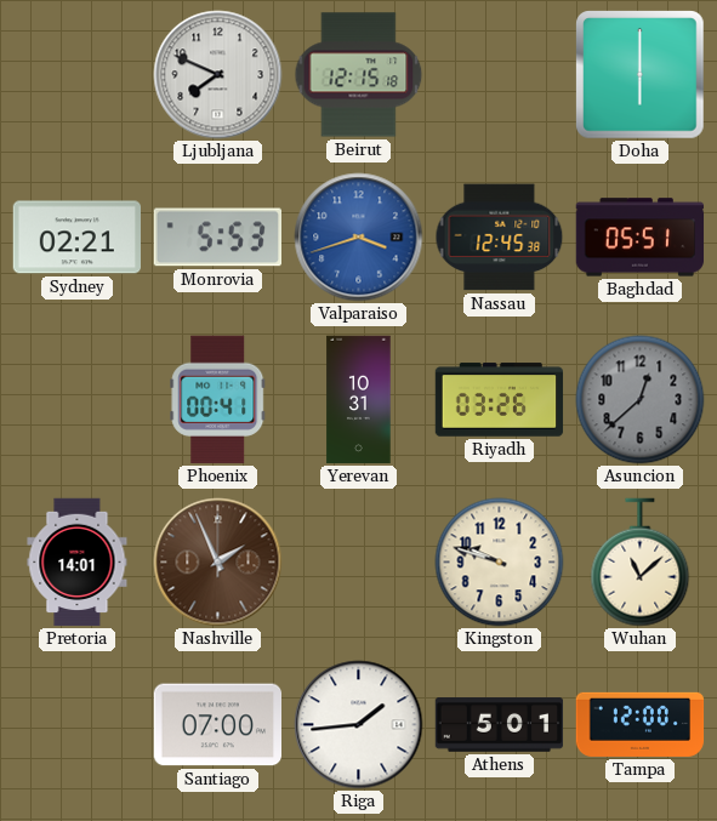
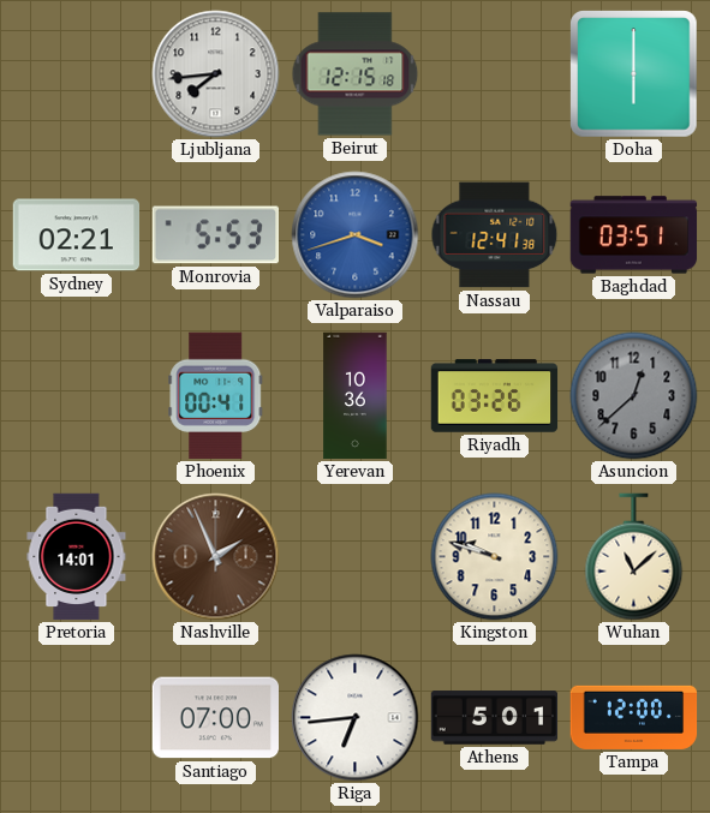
Ljubljana: 7:49 -> 7:44 (216, 74)
Nassau: 12:45 -> 12:41 (495, 235)
Baghdad: 05:51 -> 03:51 (634, 235)
Yerevan: 10:31 -> 10:36 (356, 396)
Riga: 1:44 -> 6:44 (356, 718)
